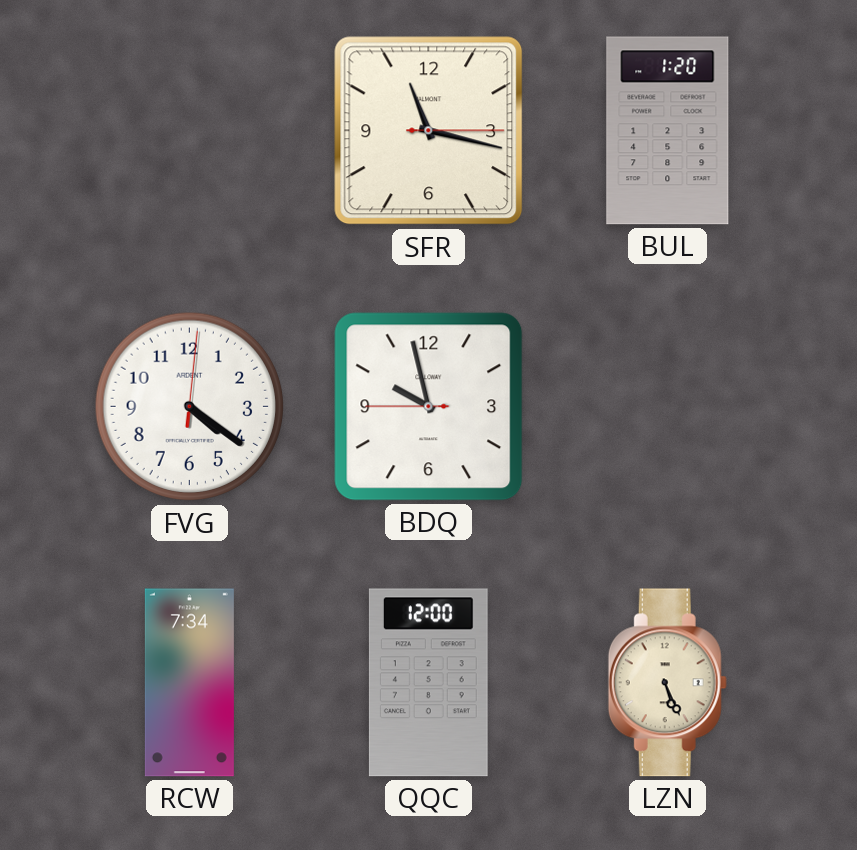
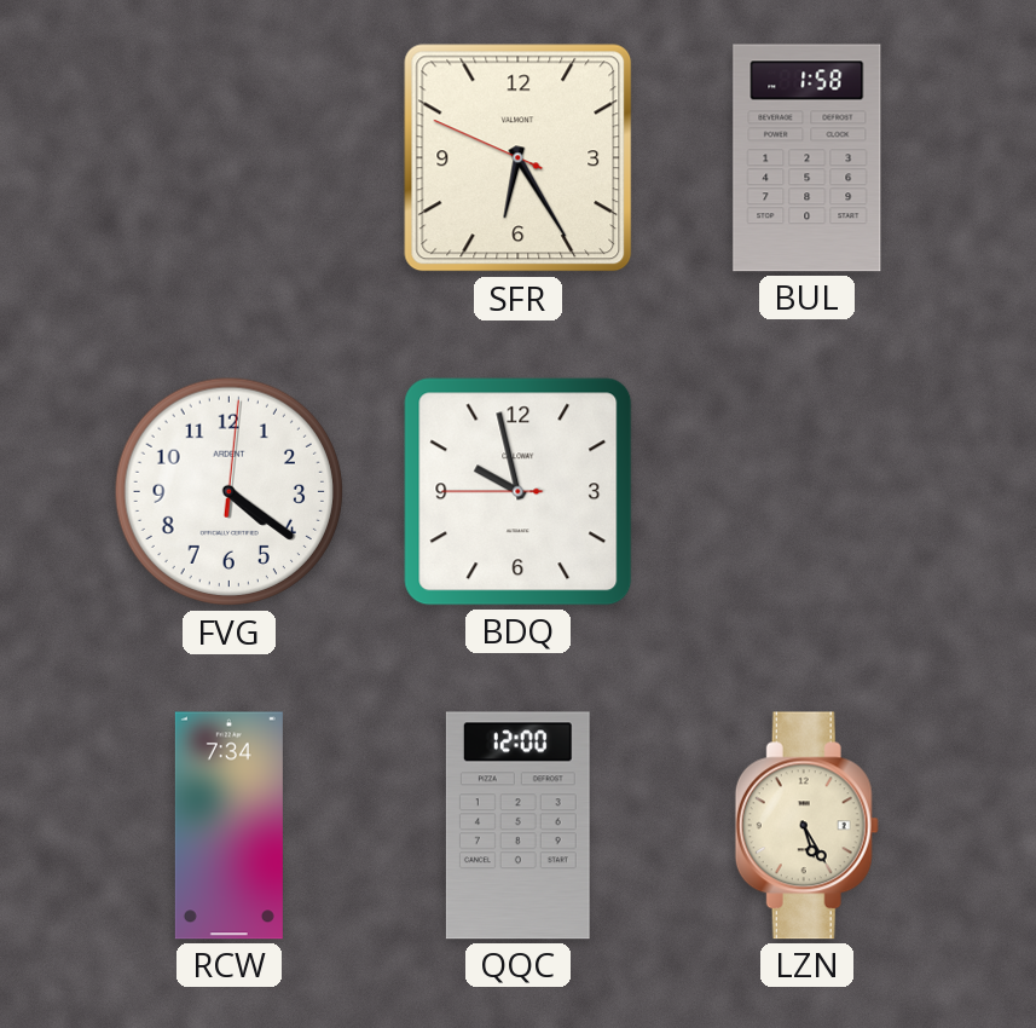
SFR: 11:17 -> 6:24 (519, 158)
BUL: 1:20 -> 1:58 (808, 158)
LZN: 5:26 -> 5:25 (806, 826)
